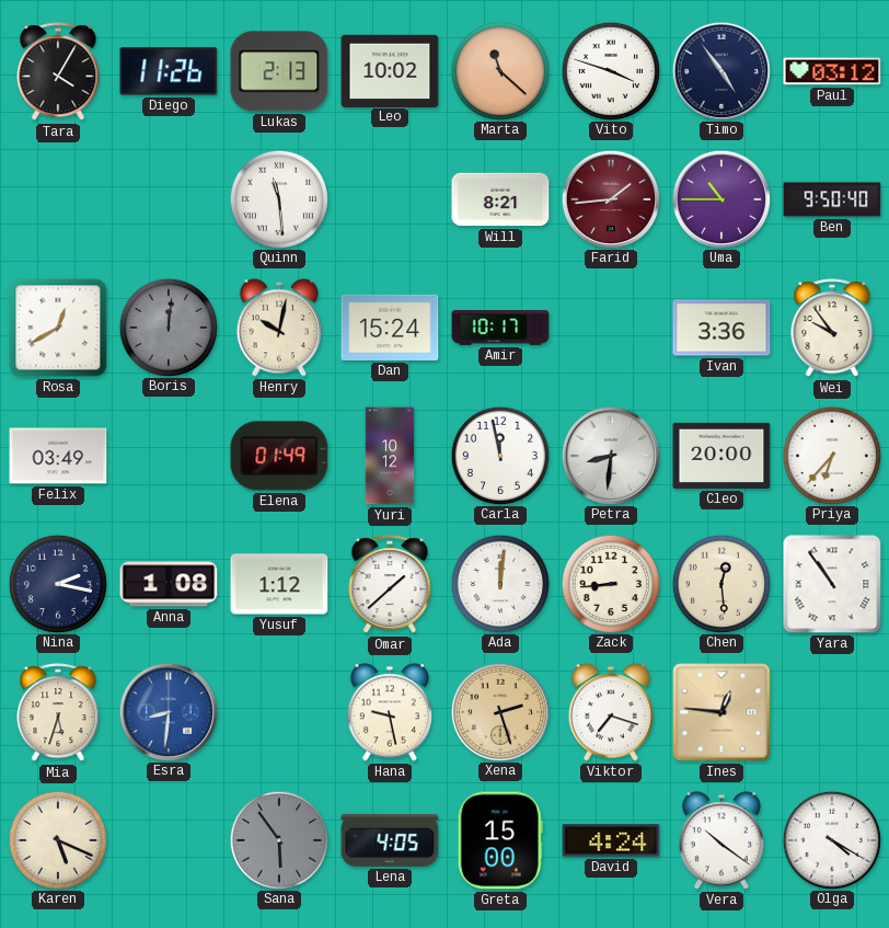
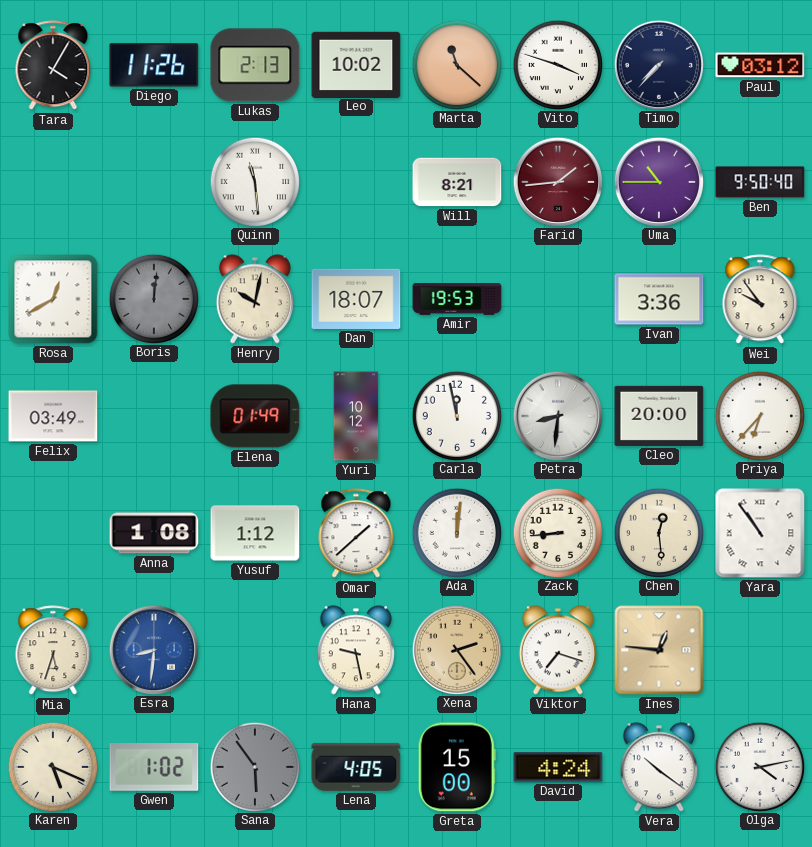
Timo: 4:54 -> 7:37 (658, 64)
Dan: 15:24 -> 18:07 (356, 299)
Amir: 10:17 -> 19:53 (457, 300)
Nina: 2:17 -> none (57, 583)
Xena: 2:27 -> 2:24 (456, 649)
Gwen: none -> 1:02 (154, 767)
Olga: 4:20 -> 4:13 (759, 766)
